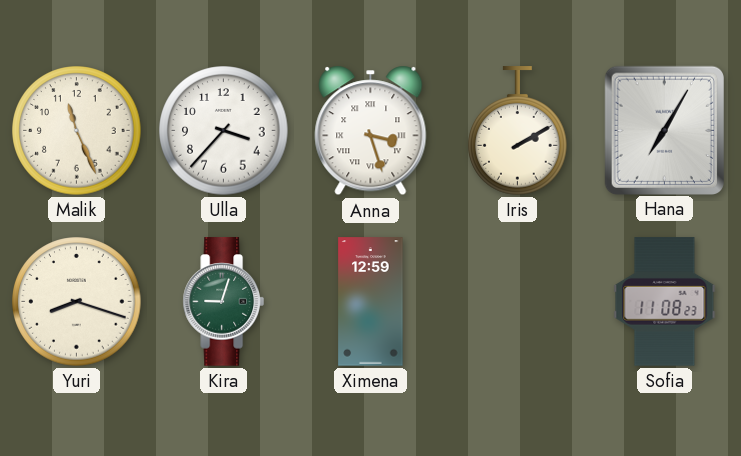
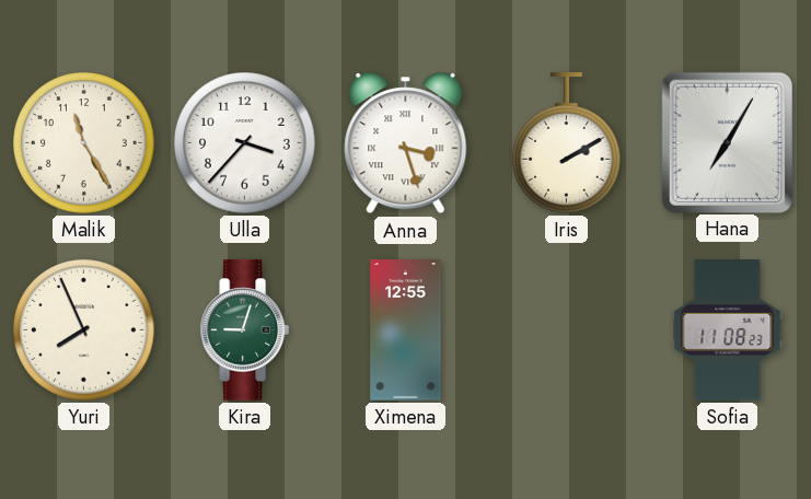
Malik: 11:26 -> 11:25 (84, 143)
Yuri: 8:18 -> 7:56 (84, 330)
Ximena: 12:59 -> 12:55 (406, 330)
